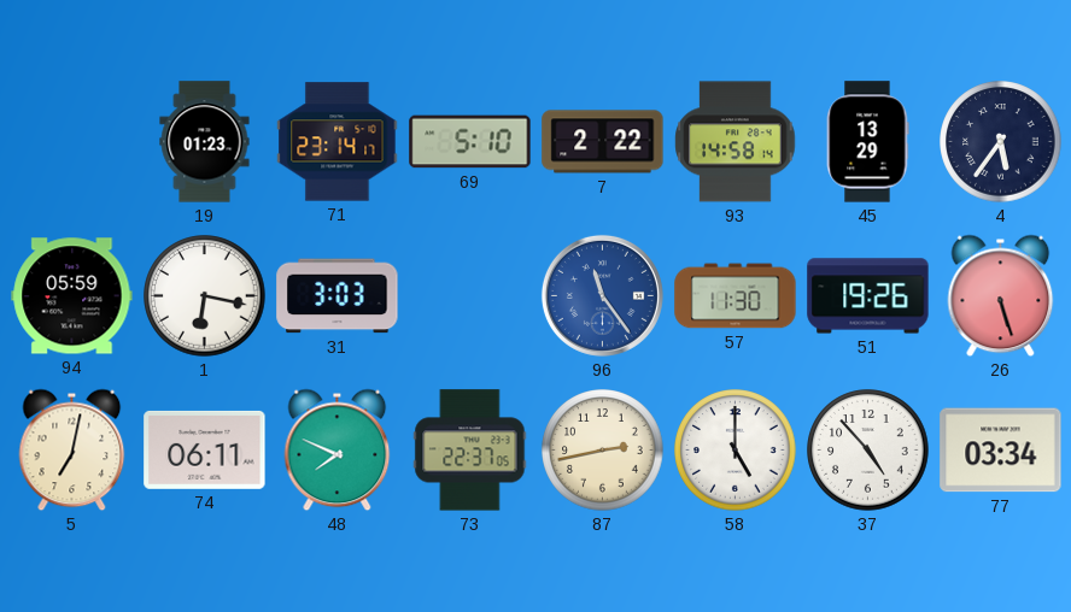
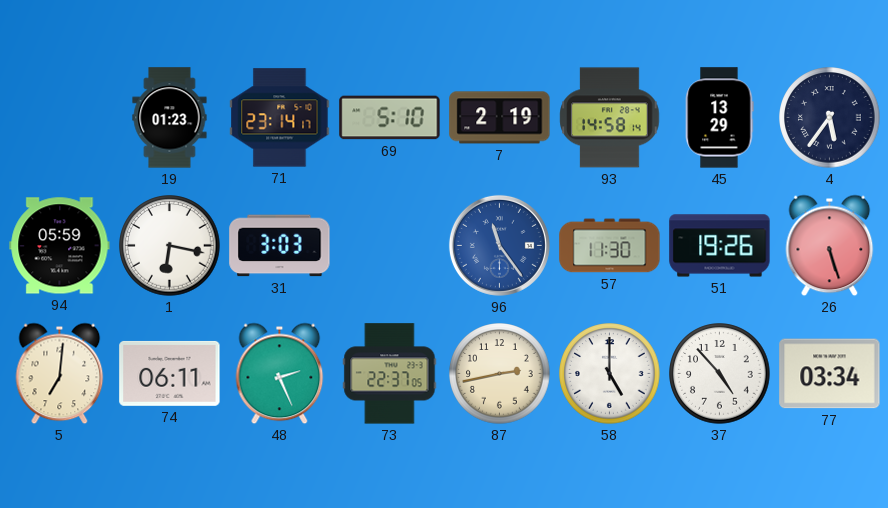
7: 2:22 -> 2:19 (500, 118)
5: 7:02 -> 7:01 (60, 374)
48: 7:49 -> 2:26 (280, 374)
